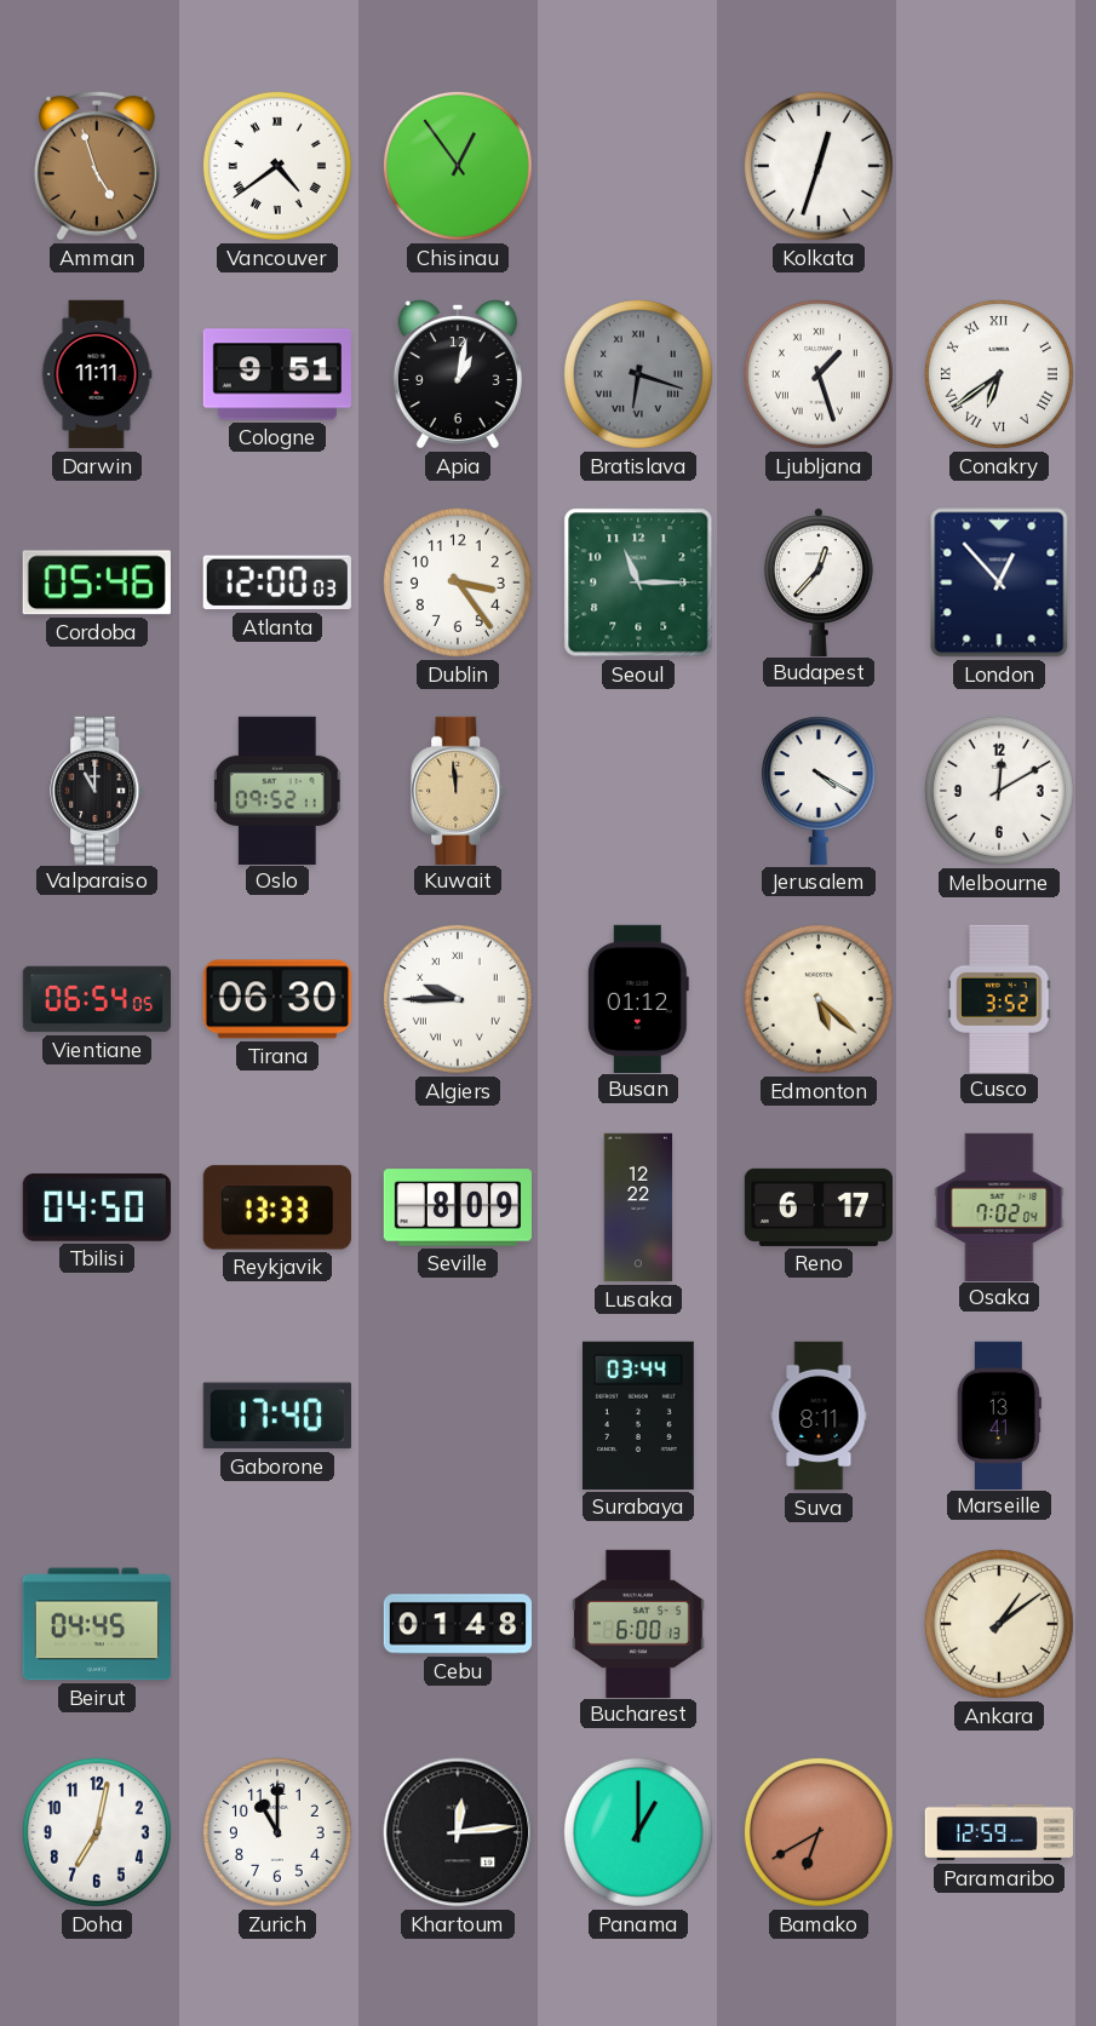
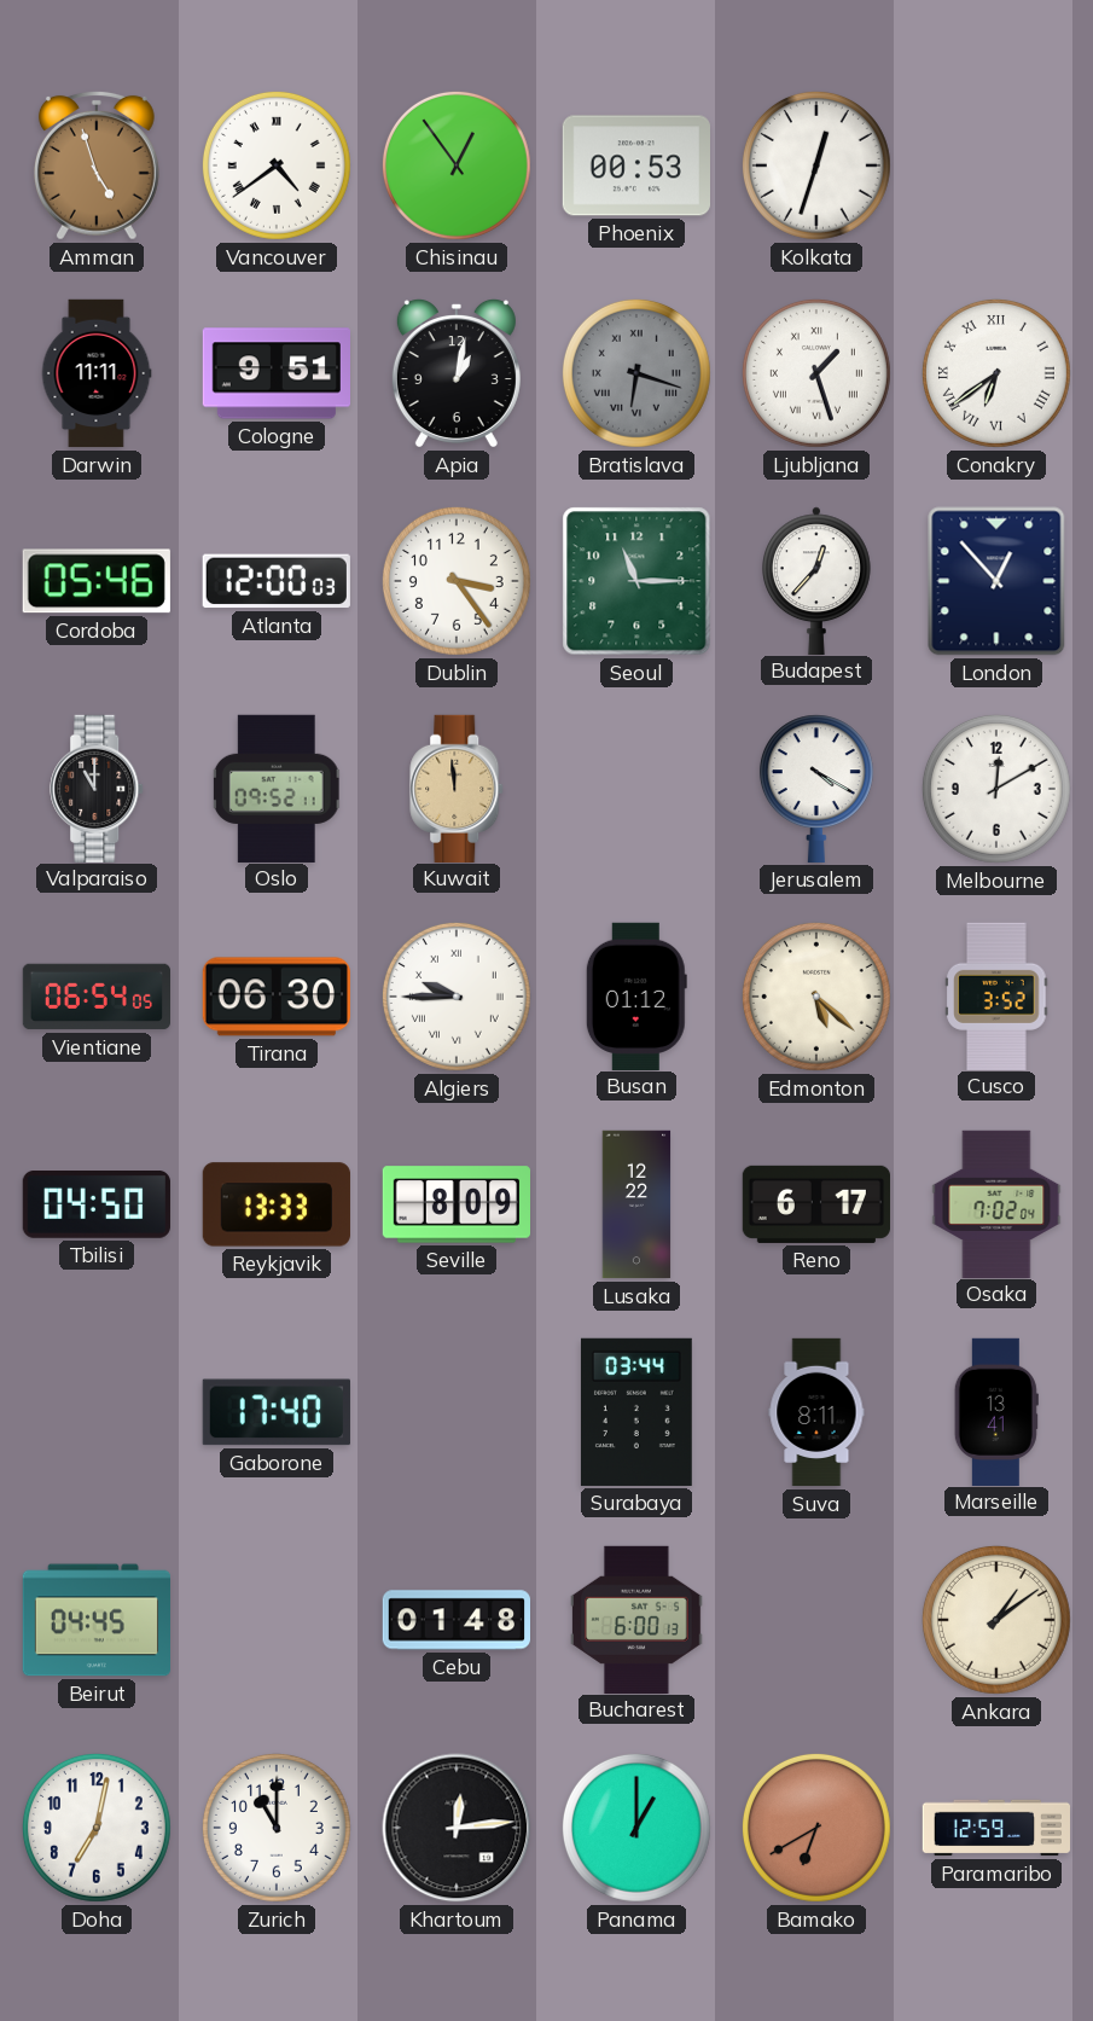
Phoenix: none -> 00:53 (635, 165)
